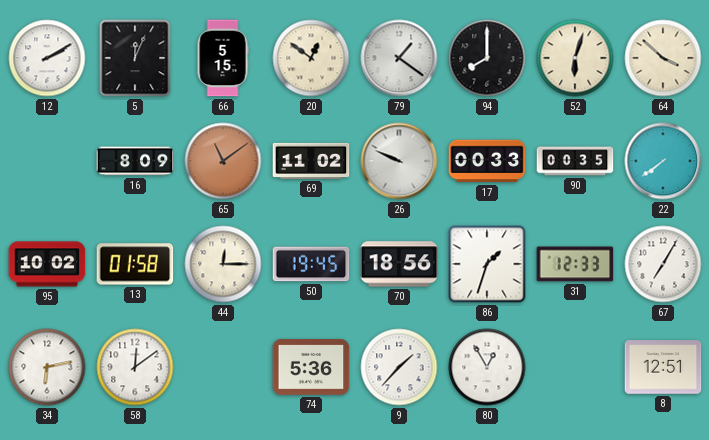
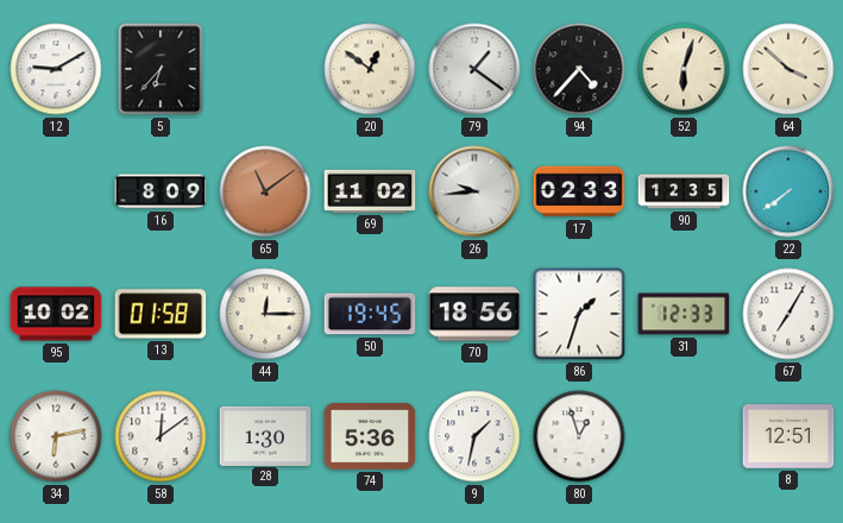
12: 2:10 -> 9:10 (56, 69)
5: 12:04 -> 6:37 (161, 69)
66: 5:15 -> none (223, 58)
94: 8:00 -> 4:37 (579, 69)
26: 9:49 -> 9:44 (474, 191)
17: 00:33 -> 02:33 (579, 191)
90: 00:35 -> 12:35 (684, 191)
28: none -> 1:30 (265, 435)
9: 1:37 -> 1:32 (474, 436)
80: 12:55 -> 12:57 (579, 436)
